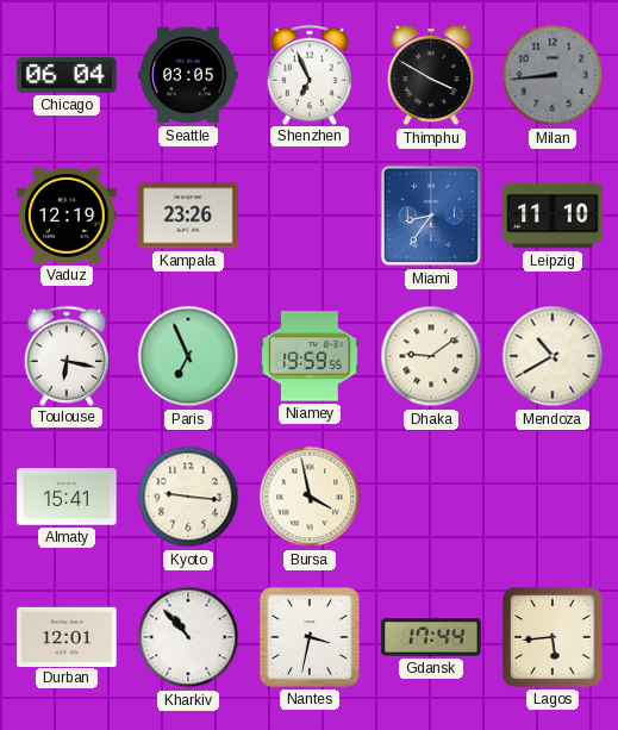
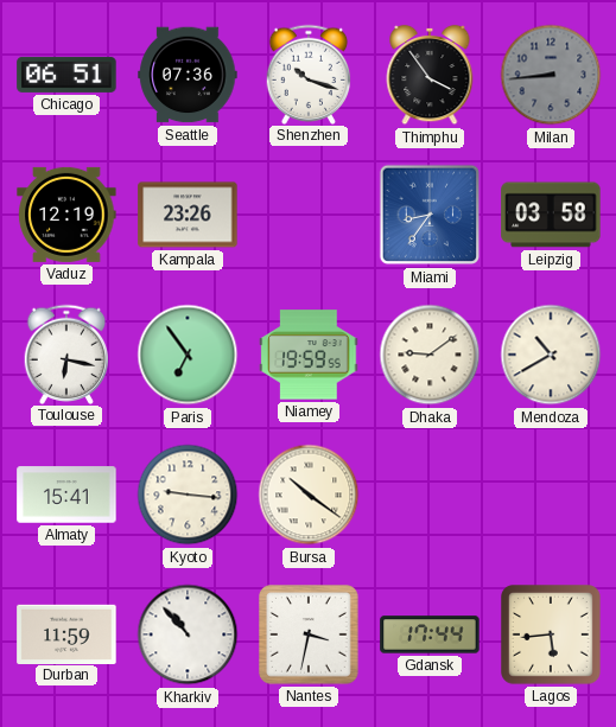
Chicago: 06:04 -> 06:51 (66, 75)
Seattle: 03:05 -> 07:36 (188, 75)
Shenzhen: 6:56 -> 10:18 (309, 74)
Thimphu: 3:50 -> 3:54 (430, 75)
Leipzig: 11:10 -> 03:58 (551, 215)
Paris: 6:56 -> 6:54 (188, 355)
Bursa: 3:58 -> 10:21 (309, 495)
Durban: 12:01 -> 11:59 (66, 633)
